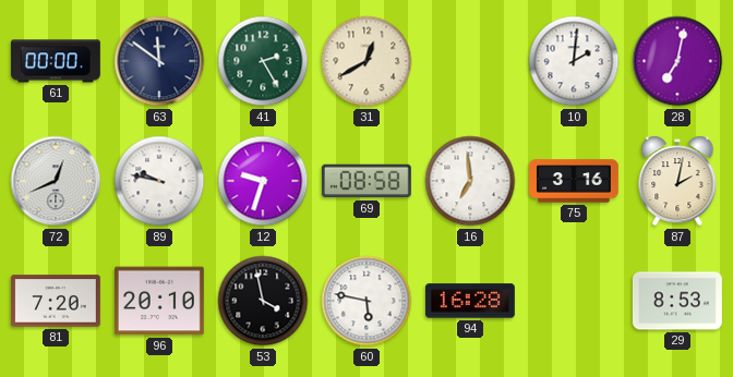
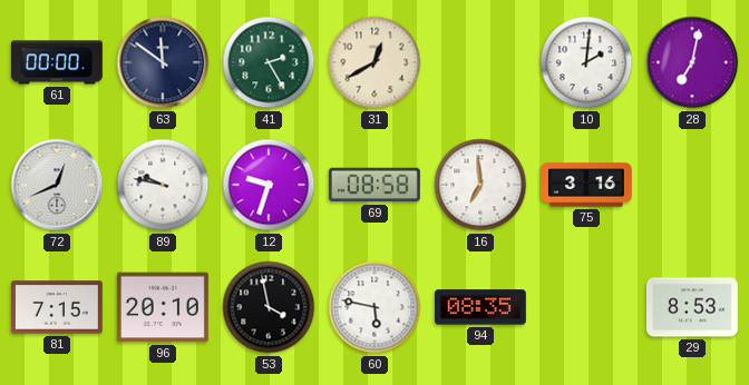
87: 2:02 -> none (677, 181)
81: 7:20 -> 7:15 (57, 307)
94: 16:28 -> 08:35 (480, 307)
